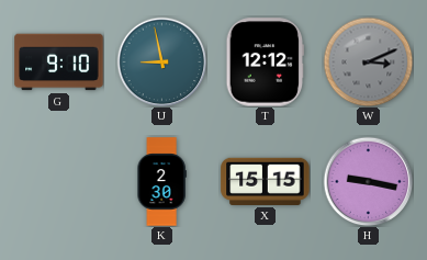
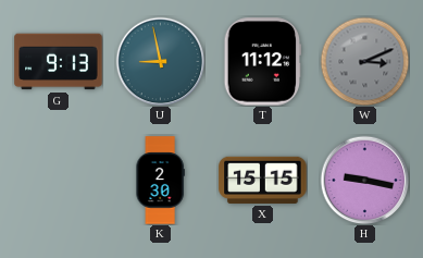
G: 9:10 -> 9:13 (59, 62)
T: 12:12 -> 11:12 (263, 62)
